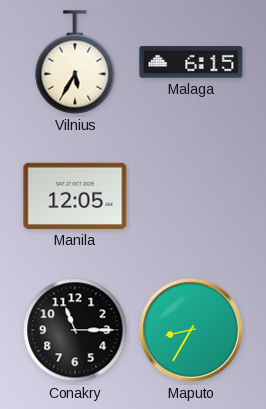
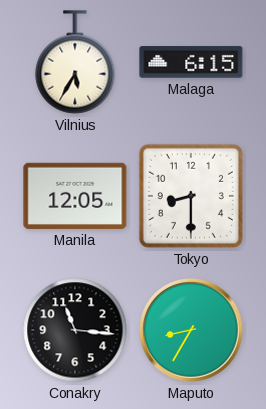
Tokyo: none -> 8:30 (191, 196)
Conakry: 11:15 -> 11:16 (75, 330)
